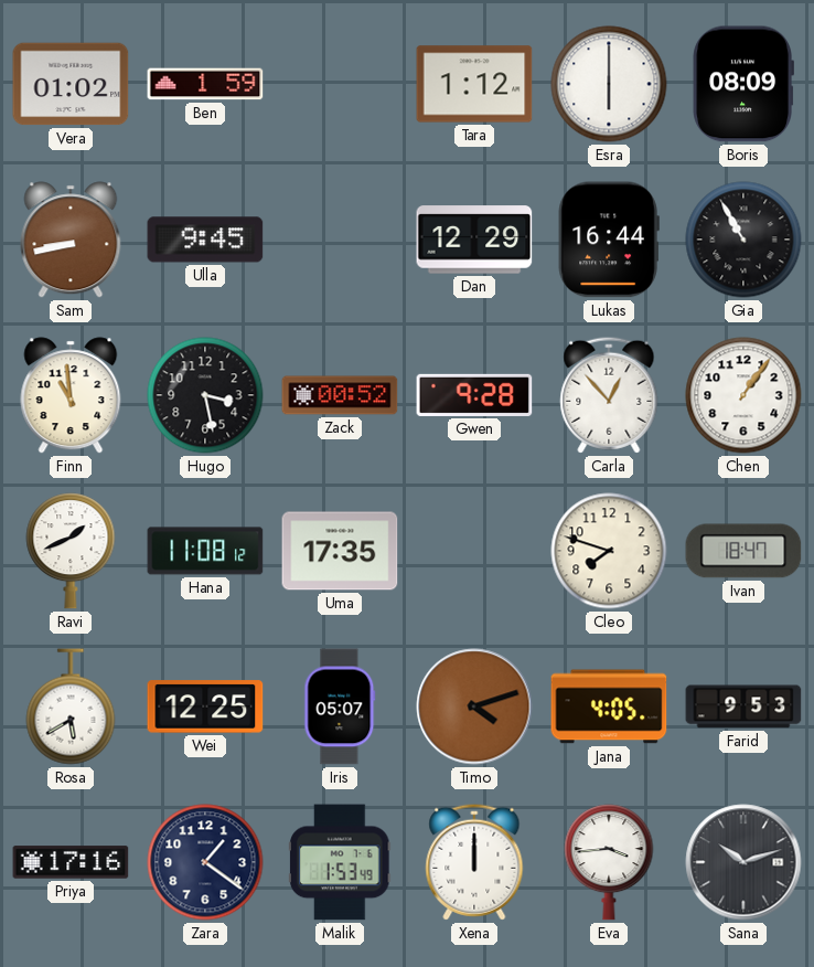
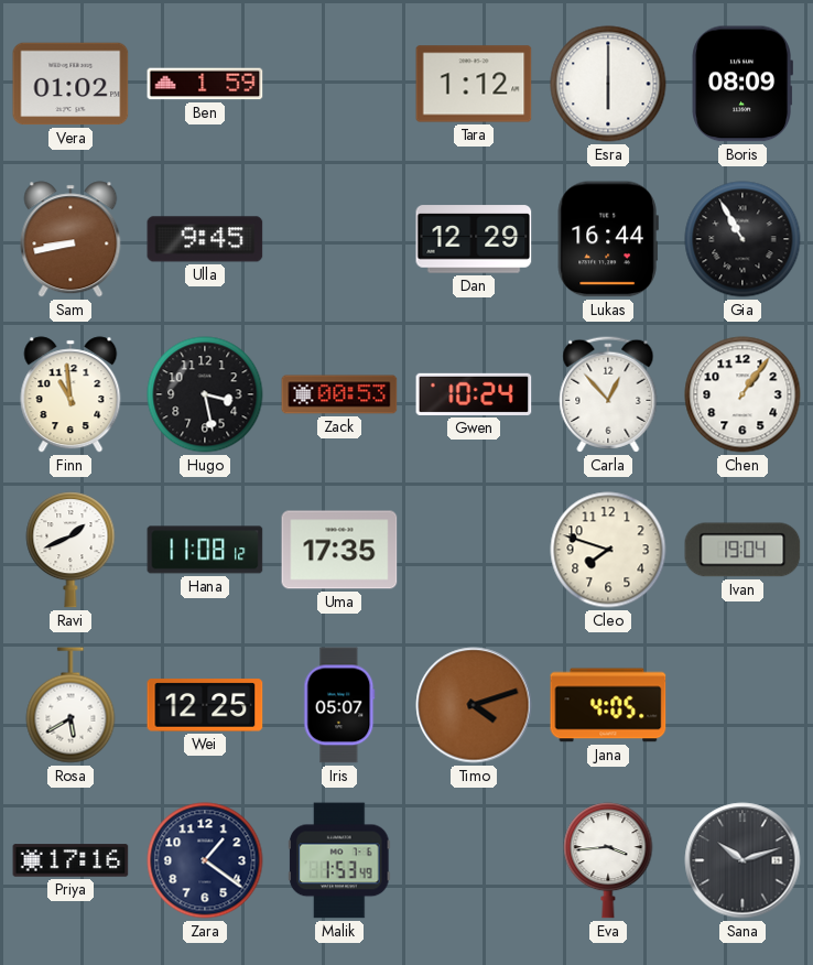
Zack: 00:52 -> 00:53 (339, 394)
Gwen: 9:28 -> 10:24 (474, 394)
Ivan: 18:47 -> 19:04 (742, 550)
Farid: 9:53 -> none (743, 706)
Xena: 12:00 -> none (474, 862)
